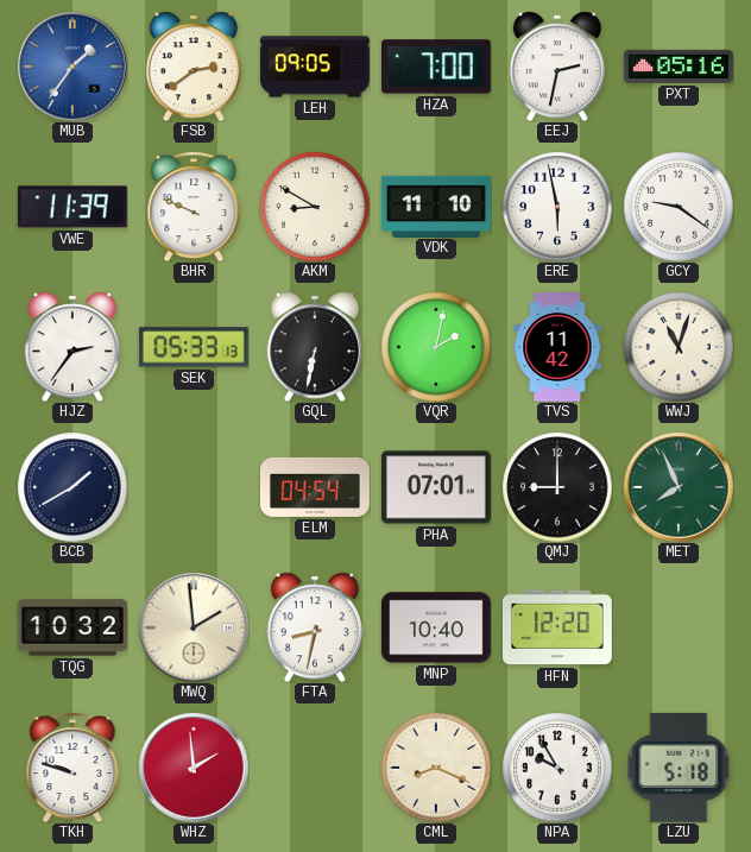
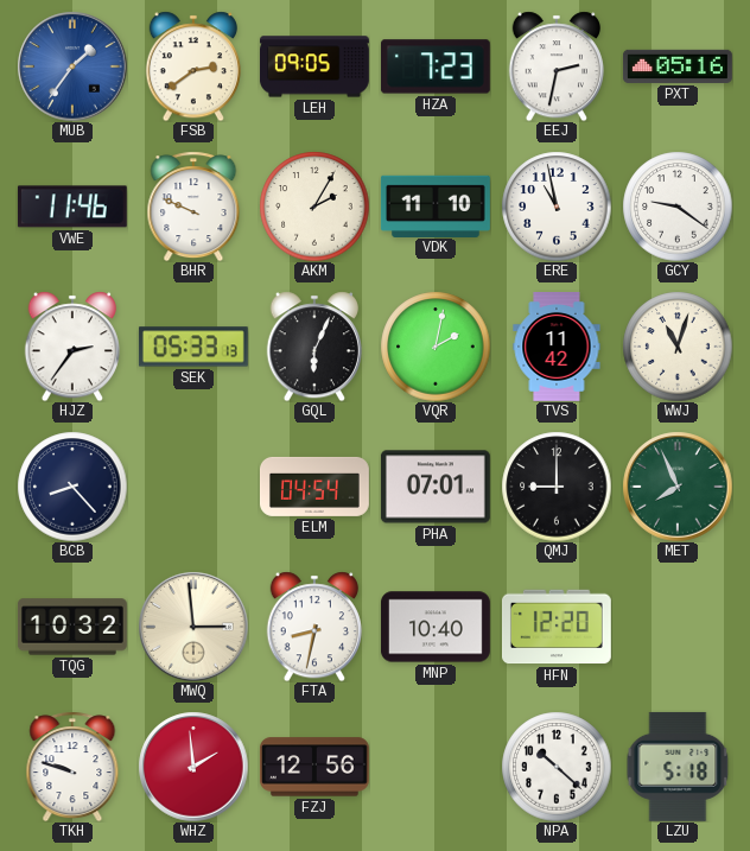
HZA: 7:00 -> 7:23 (436, 66)
VWE: 11:39 -> 11:46 (72, 207)
AKM: 8:50 -> 2:05 (314, 207)
ERE: 5:58 -> 10:58 (557, 207)
GQL: 6:32 -> 6:04 (314, 347)
BCB: 1:40 -> 8:23 (72, 487)
MWQ: 1:59 -> 2:59 (193, 627)
FZJ: none -> 12:56 (314, 767)
CML: 8:19 -> none (436, 768)
NPA: 9:55 -> 10:22 (557, 767)
